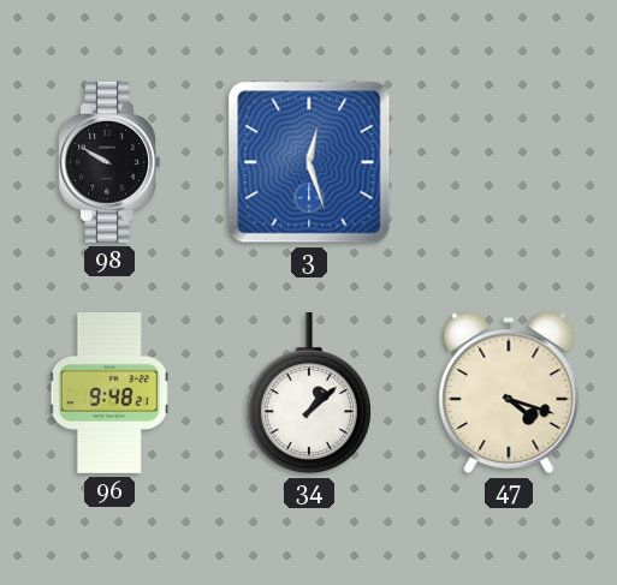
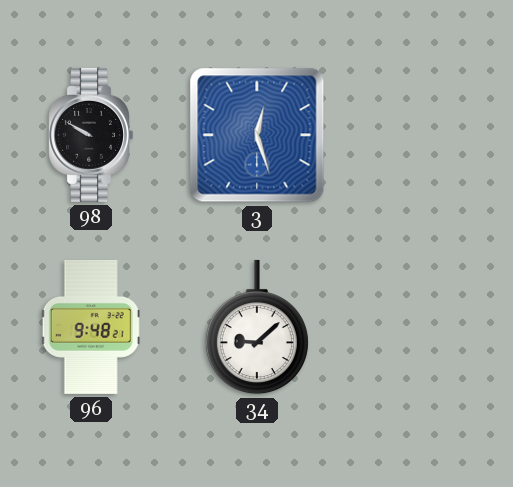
34: 1:08 -> 9:08 (257, 327)
47: 4:18 -> none (509, 393)
